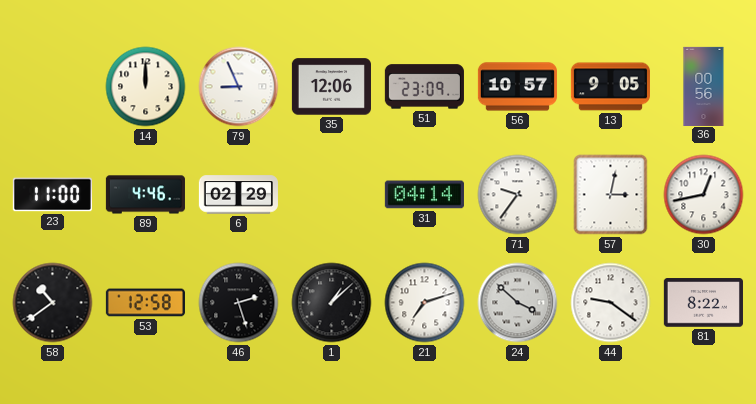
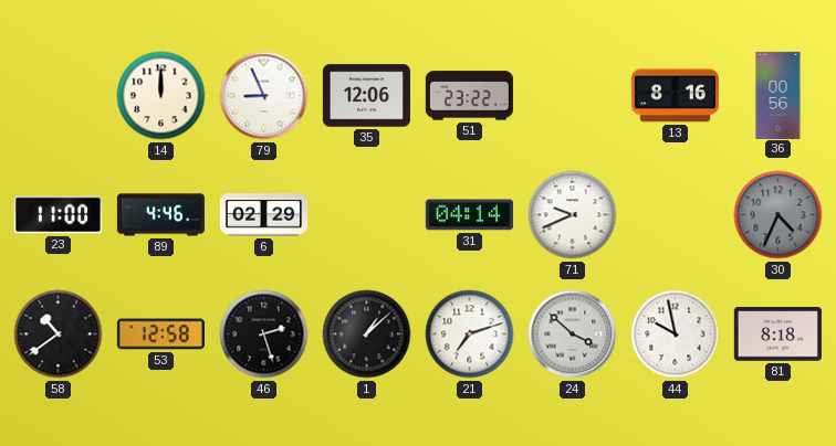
51: 23:09 -> 23:22 (469, 96)
56: 10:57 -> none (517, 87)
13: 9:05 -> 8:16 (675, 96)
71: 9:36 -> 9:41 (573, 215)
57: 3:02 -> none (611, 195)
30: 12:43 -> 4:34 (778, 215)
30 dial: white -> grey (778, 215)
44: 9:21 -> 9:58 (676, 334)
81: 8:22 -> 8:18 (777, 334)
